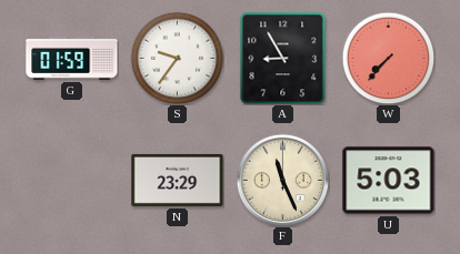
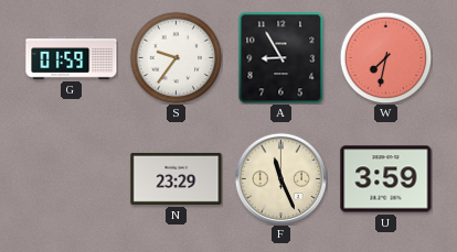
W: 7:37 -> 7:32 (385, 57)
U: 5:03 -> 3:59 (386, 179)
